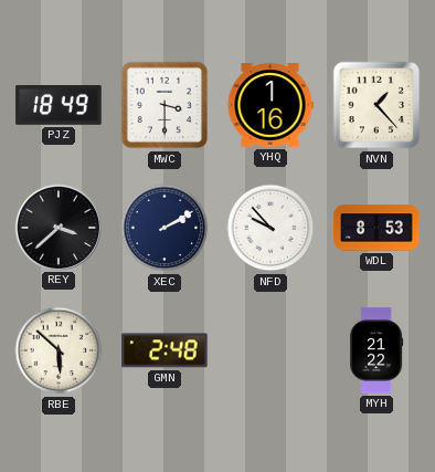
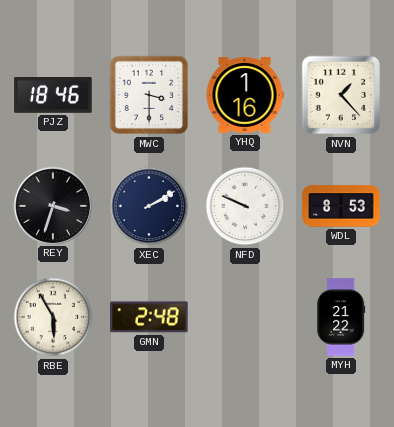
PJZ: 18:49 -> 18:46 (53, 96)
REY: 3:38 -> 3:33 (52, 205)
NFD: 9:53 -> 9:49 (245, 206)
RBE: 5:52 -> 5:55 (53, 317)
